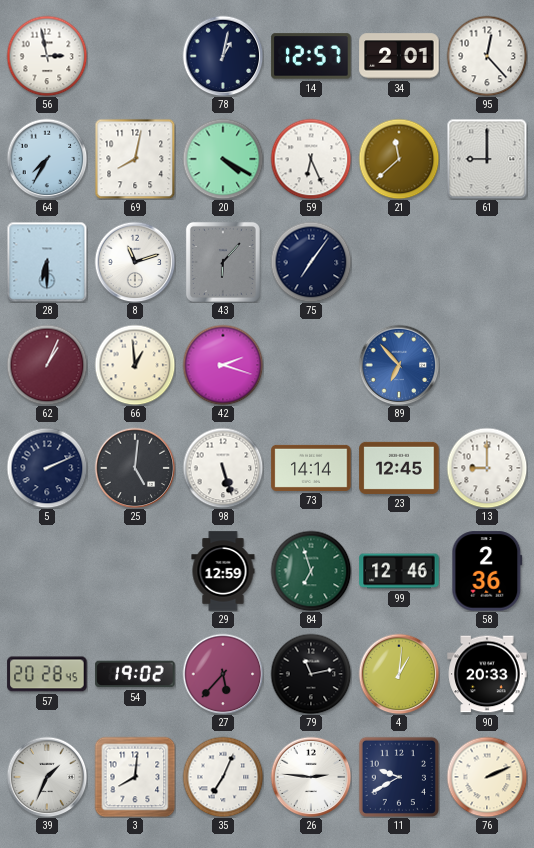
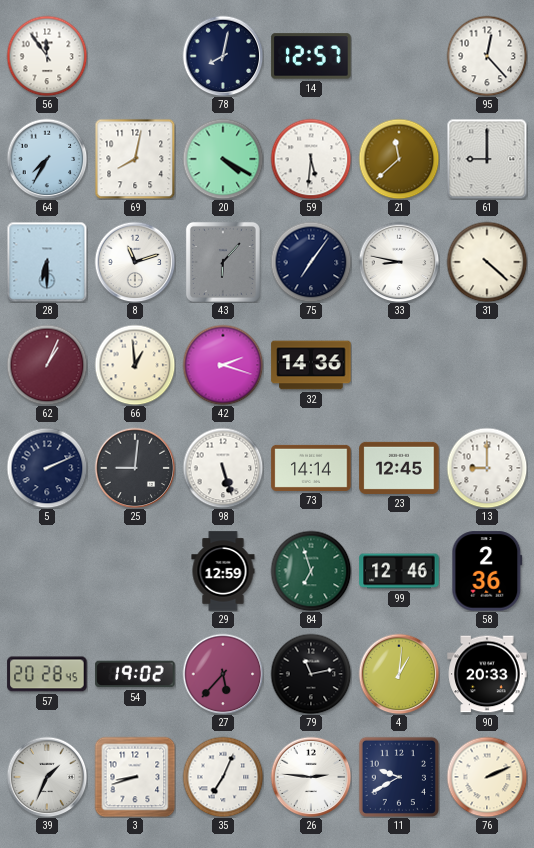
56: 2:58 -> 11:54 (47, 56)
78: 1:02 -> 8:02 (223, 56)
34: 2:01 -> none (399, 56)
59: 6:26 -> 5:31 (311, 159)
33: none -> 8:47 (399, 262)
31: none -> 4:22 (487, 262)
32: none -> 14:36 (311, 365)
89: 6:53 -> none (399, 365)
25: 5:01 -> 9:01 (135, 468)
3: 8:01 -> 8:42 (135, 777)
